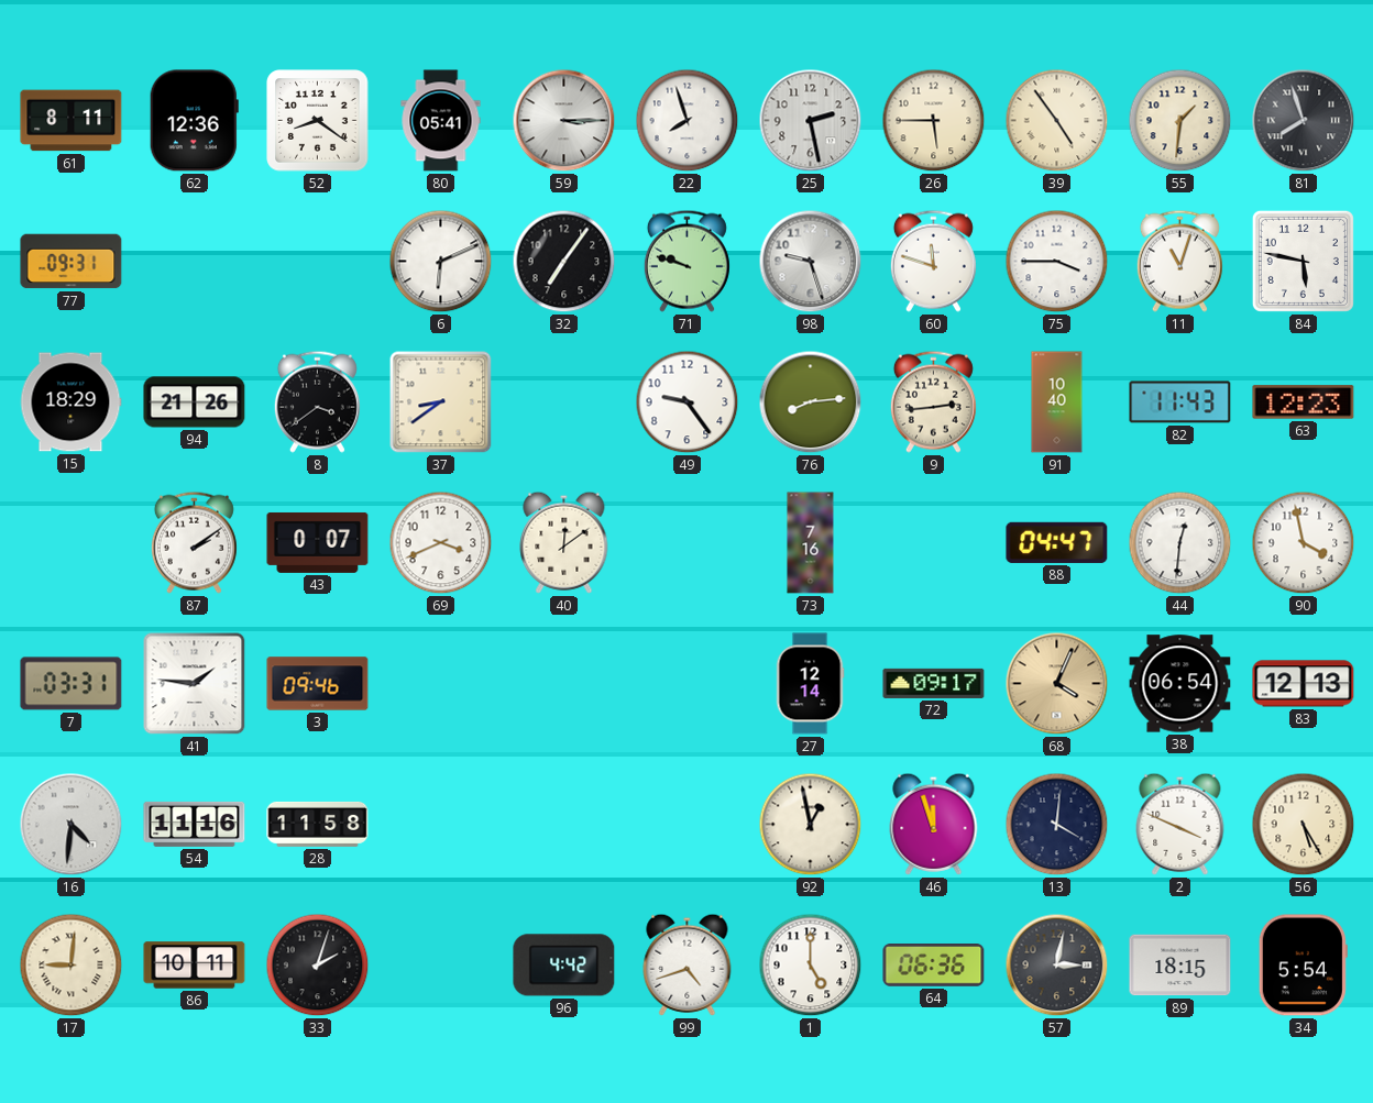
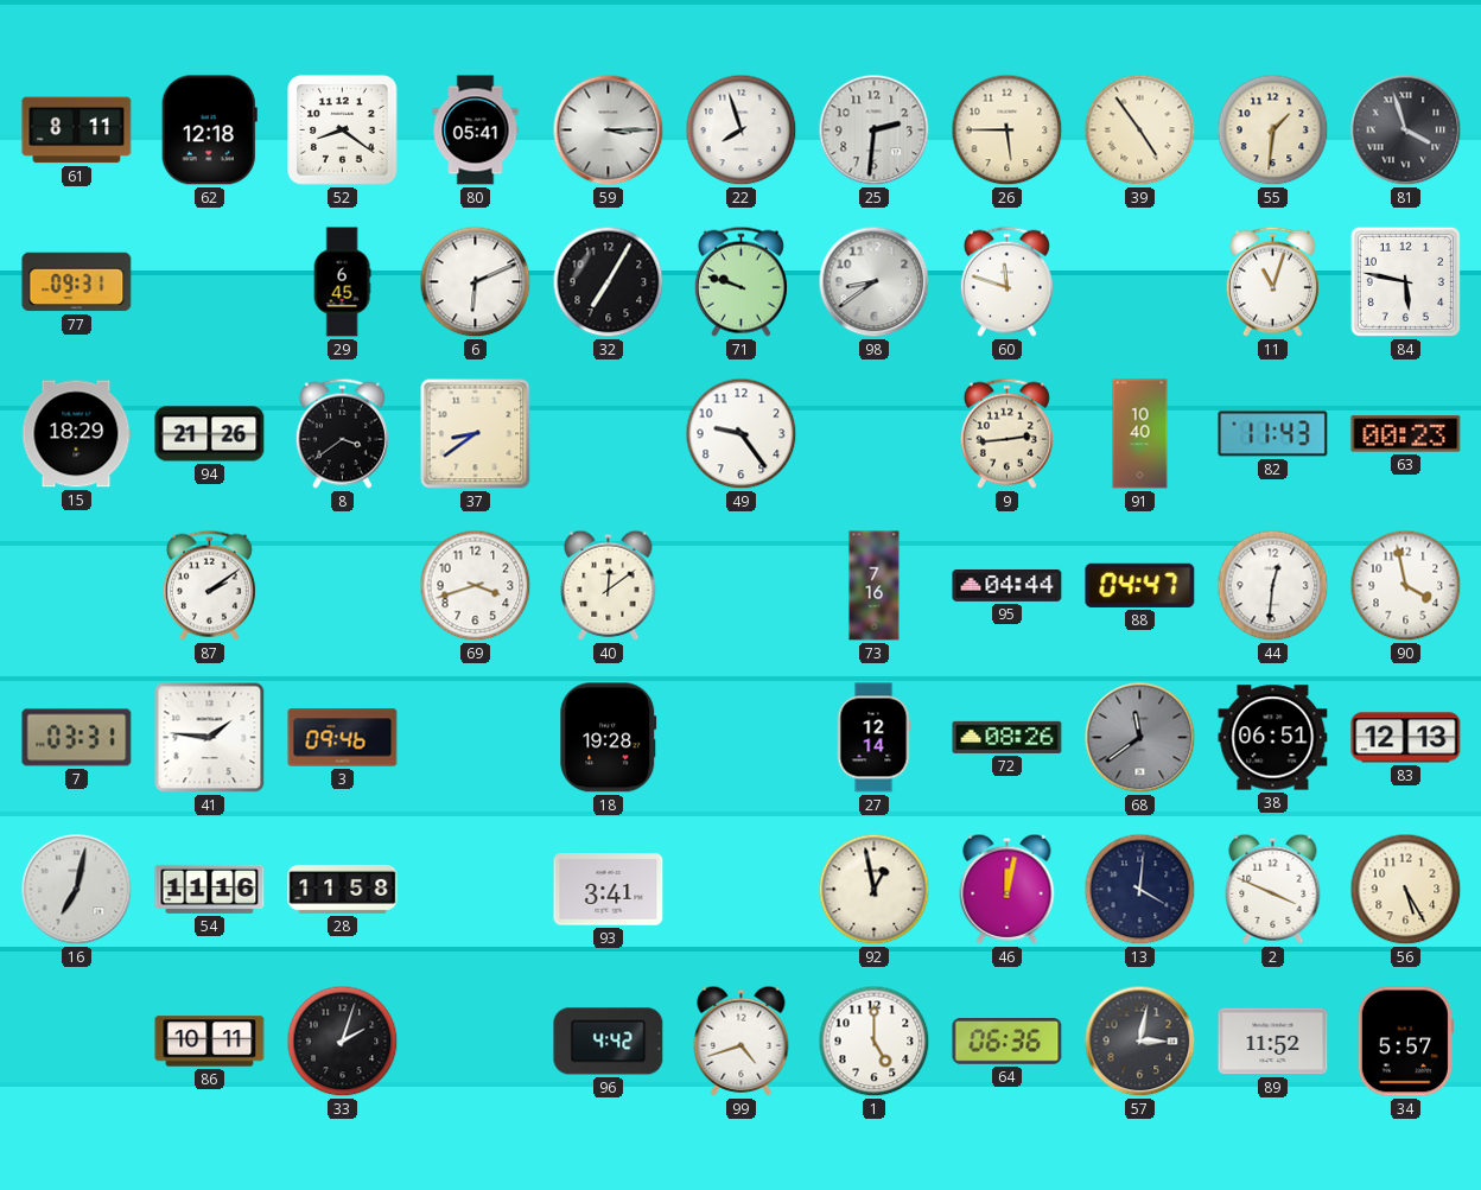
62: 12:36 -> 12:18 (209, 131)
25: 2:28 -> 2:31 (875, 131)
81: 7:57 -> 3:57 (1406, 131)
29: none -> 6:45 (342, 282)
32: 7:06 -> 7:05 (609, 282)
98: 9:27 -> 8:39 (875, 282)
75: 3:45 -> none (1057, 262)
76: 8:14 -> none (811, 402)
63: 12:23 -> 00:23 (1406, 434)
43: 0:07 -> none (318, 542)
69: 3:41 -> 3:42 (476, 586)
95: none -> 04:44 (1008, 585)
18: none -> 19:28 (609, 738)
72: 09:17 -> 08:26 (1008, 737)
68: 4:04 -> 11:39 (1140, 738)
68 dial: champagne -> grey (1140, 738)
38: 06:54 -> 06:51 (1273, 738)
16: 4:31 -> 7:02 (77, 890)
93: none -> 3:41 (609, 890)
46: 11:57 -> 12:02 (1008, 889)
17: 9:01 -> none (72, 966)
89: 18:15 -> 11:52 (1273, 1042)
34: 5:54 -> 5:57 (1405, 1042)
